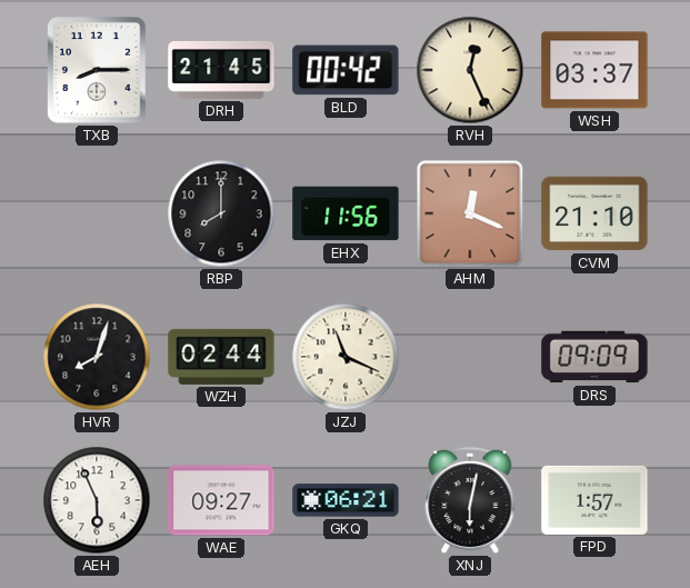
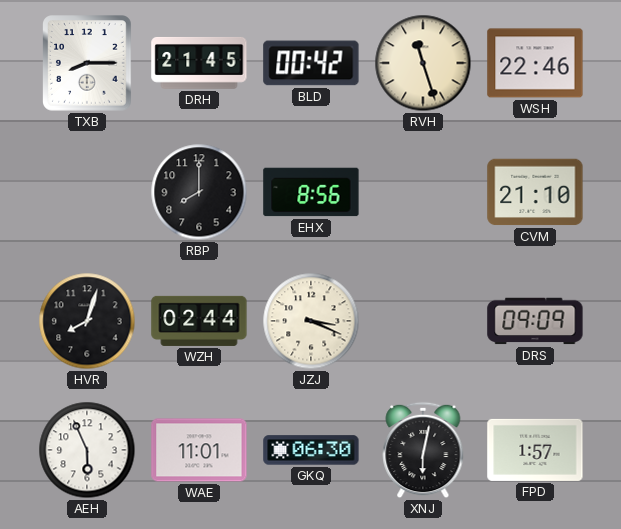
RVH: 12:26 -> 11:27 (423, 63)
WSH: 03:37 -> 22:46 (535, 63)
EHX: 11:56 -> 8:56 (311, 192)
AHM: 12:19 -> none (470, 213)
JZJ: 11:19 -> 3:19 (311, 321)
WAE: 09:27 -> 11:01 (199, 450)
GKQ: 06:21 -> 06:30 (311, 450)
